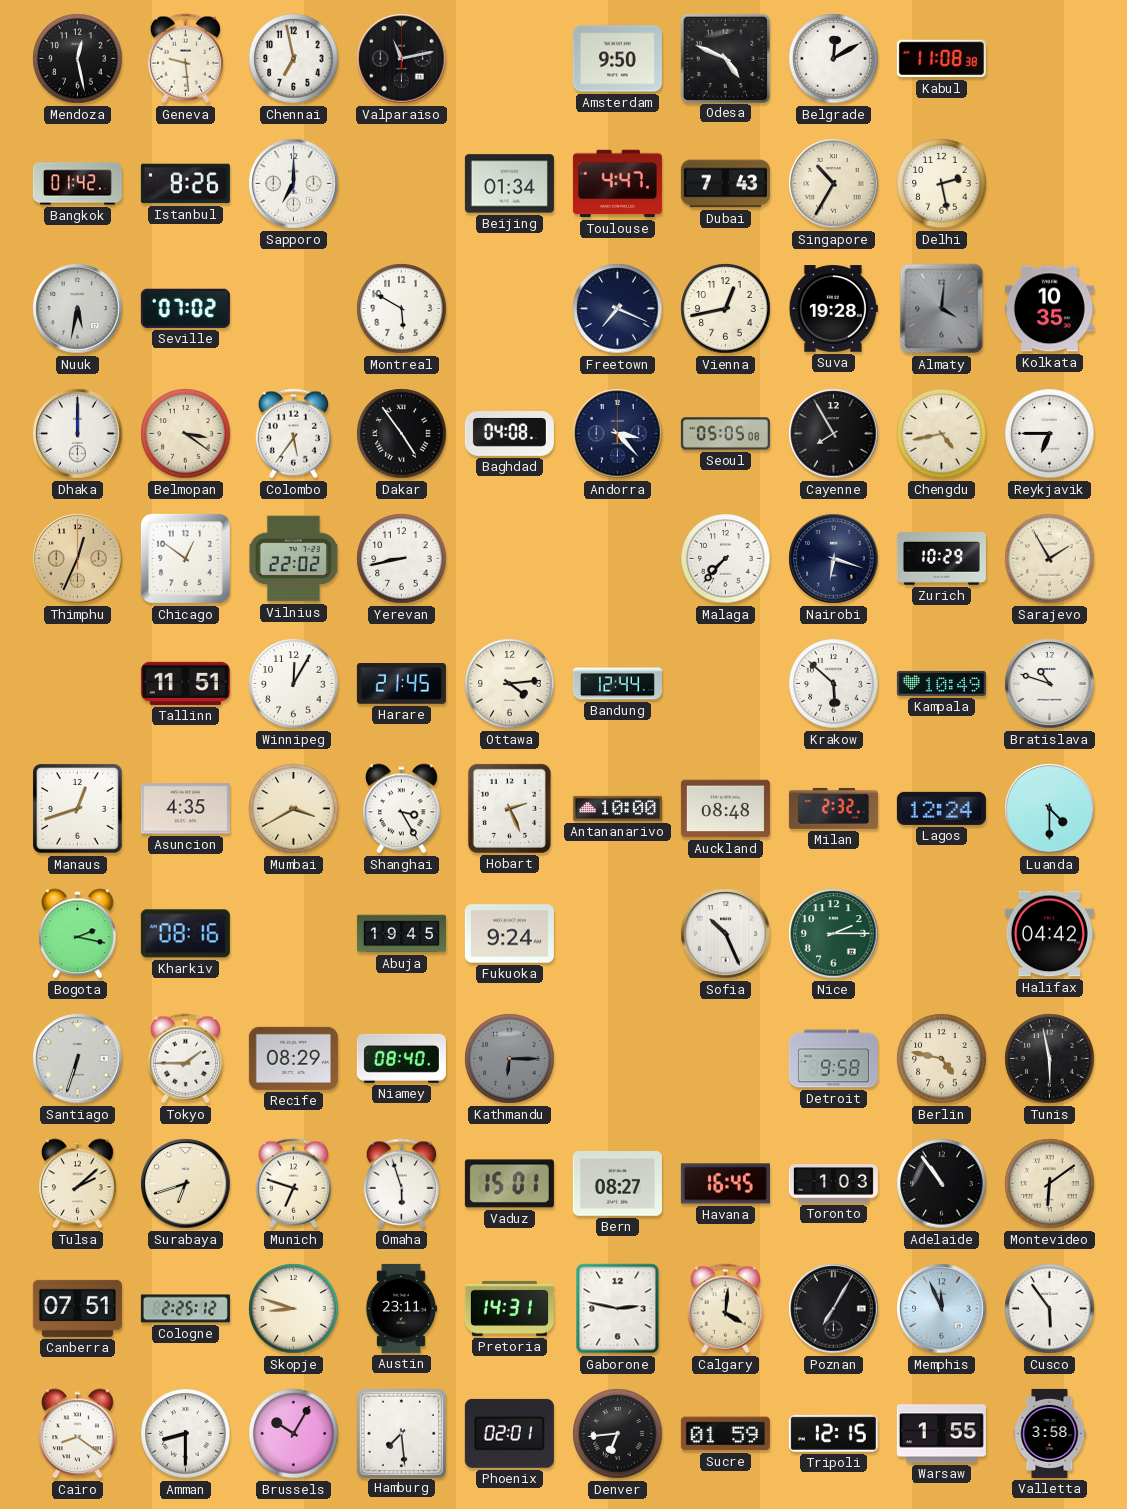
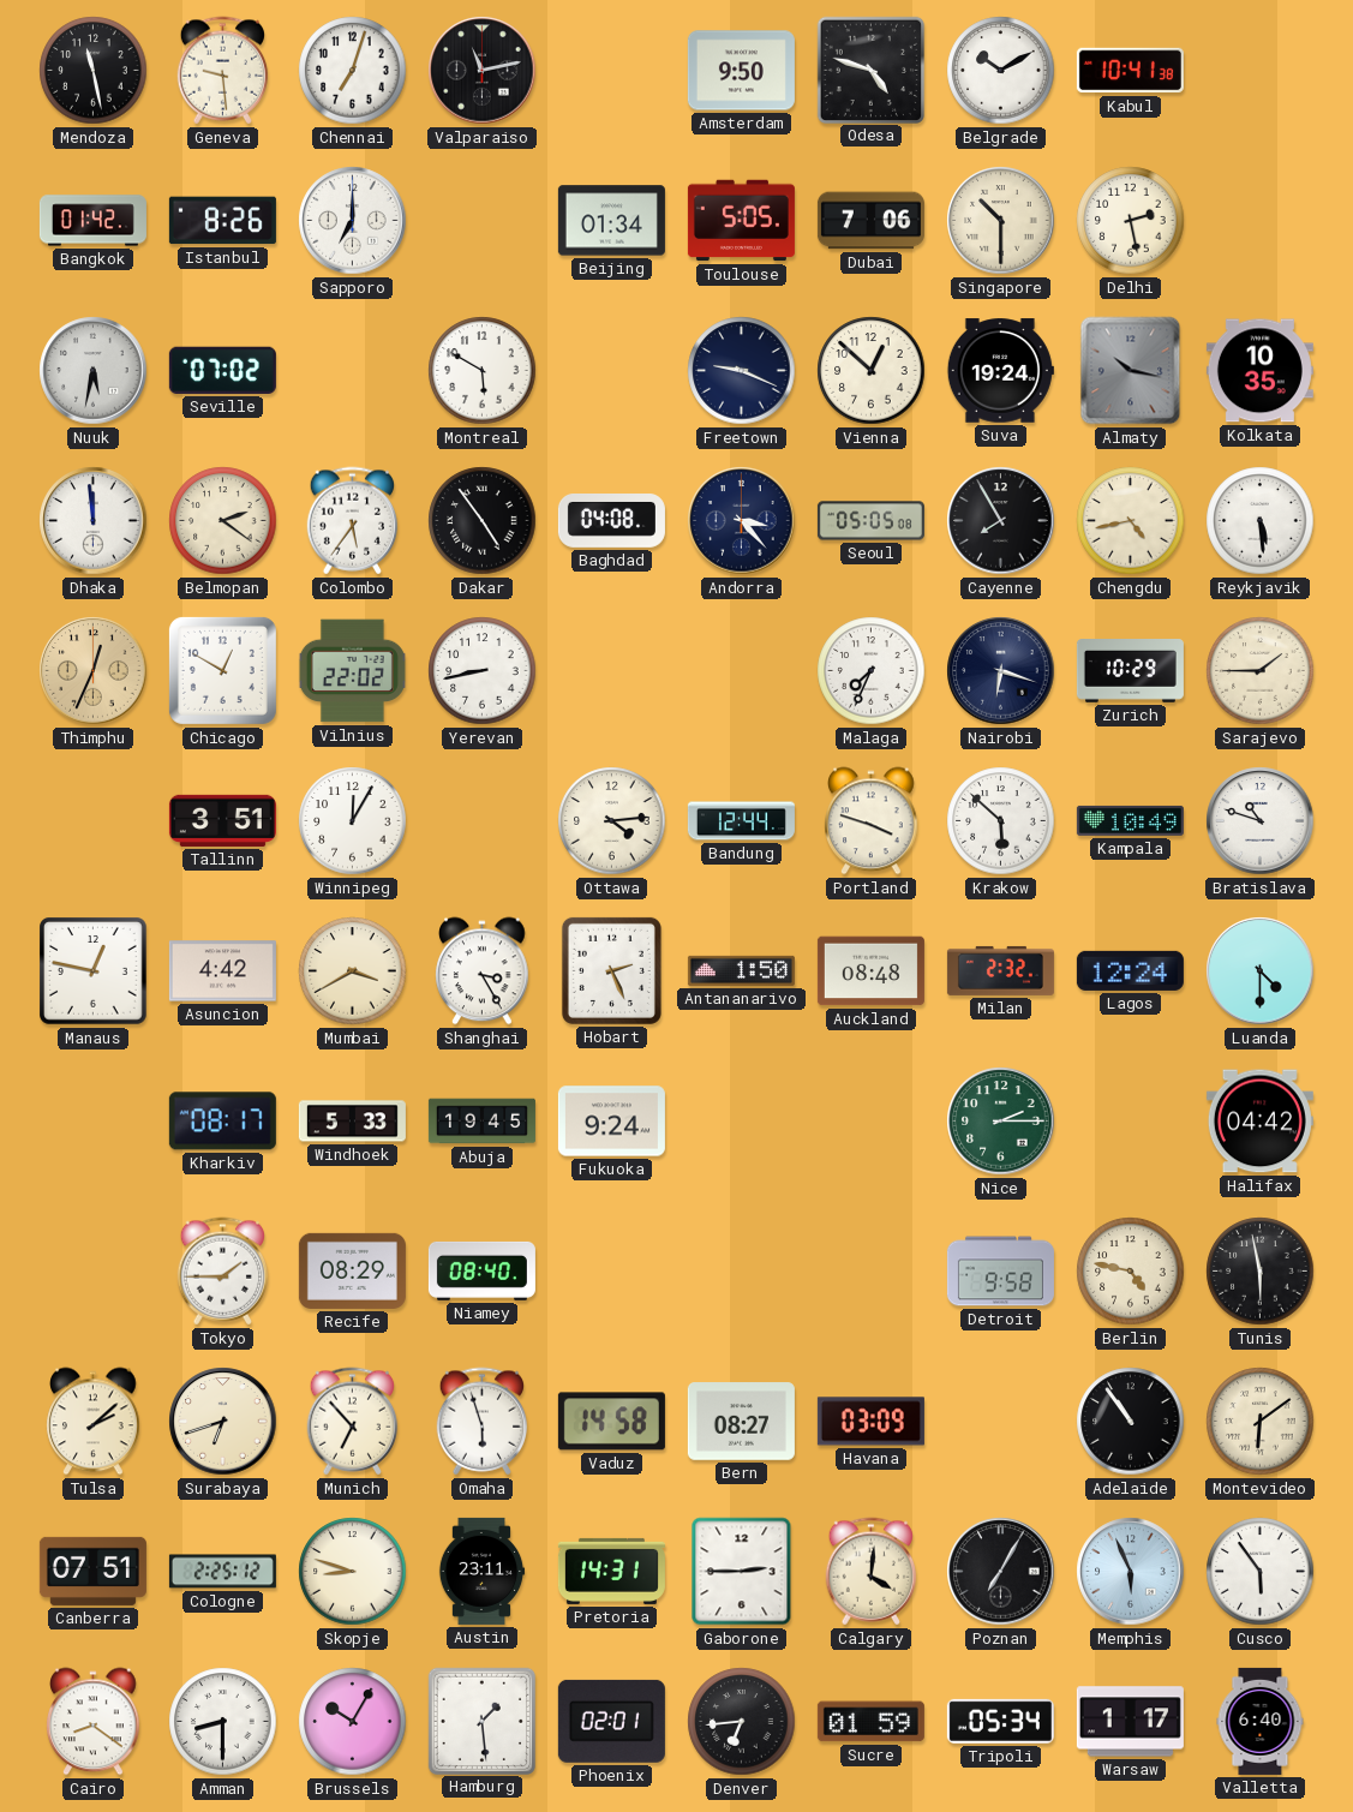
Mendoza: 12:28 -> 11:28 (94, 71)
Chennai: 6:58 -> 7:03 (353, 71)
Odesa: 4:49 -> 4:48 (870, 70)
Belgrade: 12:10 -> 10:10 (1001, 71)
Kabul: 11:08 -> 10:41 (1130, 71)
Toulouse: 4:47 -> 5:05 (741, 221)
Dubai: 7:43 -> 7:06 (870, 221)
Singapore: 10:35 -> 10:30 (1001, 221)
Freetown: 7:19 -> 9:19 (742, 371)
Vienna: 12:43 -> 12:52 (872, 371)
Suva: 19:28 -> 19:24 (1000, 371)
Almaty: 4:01 -> 10:17 (1131, 371)
Dhaka: 12:00 -> 11:59 (94, 521)
Belmopan: 3:21 -> 2:21 (223, 521)
Reykjavik: 6:45 -> 5:29 (1261, 521)
Chicago: 12:51 -> 12:50 (222, 670)
Malaga: 7:37 -> 7:34 (872, 671)
Sarajevo: 1:55 -> 1:45 (1261, 671)
Tallinn: 11:51 -> 3:51 (222, 820)
Harare: 21:45 -> none (401, 684)
Portland: none -> 3:48 (872, 821)
Manaus: 12:42 -> 12:47 (94, 971)
Asuncion: 4:35 -> 4:42 (222, 971)
Antananarivo: 10:00 -> 1:50 (741, 970)
Bogota: 2:17 -> none (78, 934)
Kharkiv: 08:16 -> 08:17 (222, 1122)
Windhoek: none -> 5:33 (352, 1122)
Sofia: 10:26 -> none (726, 934)
Santiago: 6:33 -> none (78, 1059)
Kathmandu: 6:15 -> none (510, 1059)
Munich: 6:48 -> 6:53 (353, 1422)
Vaduz: 15:01 -> 14:58 (611, 1422)
Havana: 16:45 -> 03:09 (870, 1422)
Toronto: 1:03 -> none (833, 1184)
Gaborone: 2:47 -> 2:45 (742, 1572)
Memphis: 11:56 -> 5:56 (1131, 1572)
Hamburg: 7:29 -> 1:29 (481, 1721)
Tripoli: 12:15 -> 05:34 (1000, 1721)
Warsaw: 1:55 -> 1:17 (1130, 1722)
Valletta: 3:58 -> 6:40 (1261, 1721)
